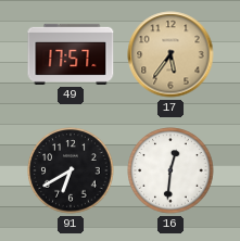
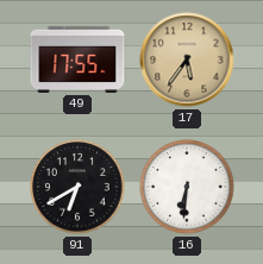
49: 17:57 -> 17:55 (77, 59)
16: 12:31 -> 6:31 (187, 187)
